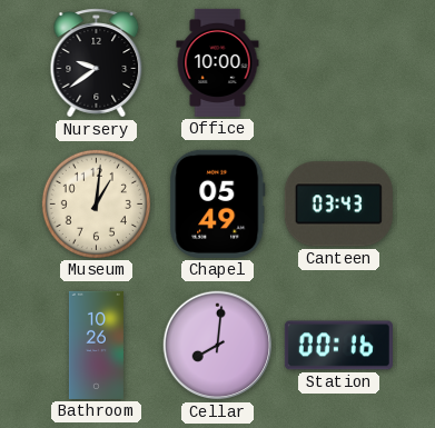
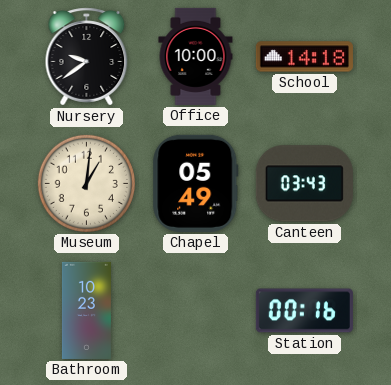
School: none -> 14:18 (304, 57)
Bathroom: 10:26 -> 10:23 (86, 310)
Cellar: 8:01 -> none (218, 346)
